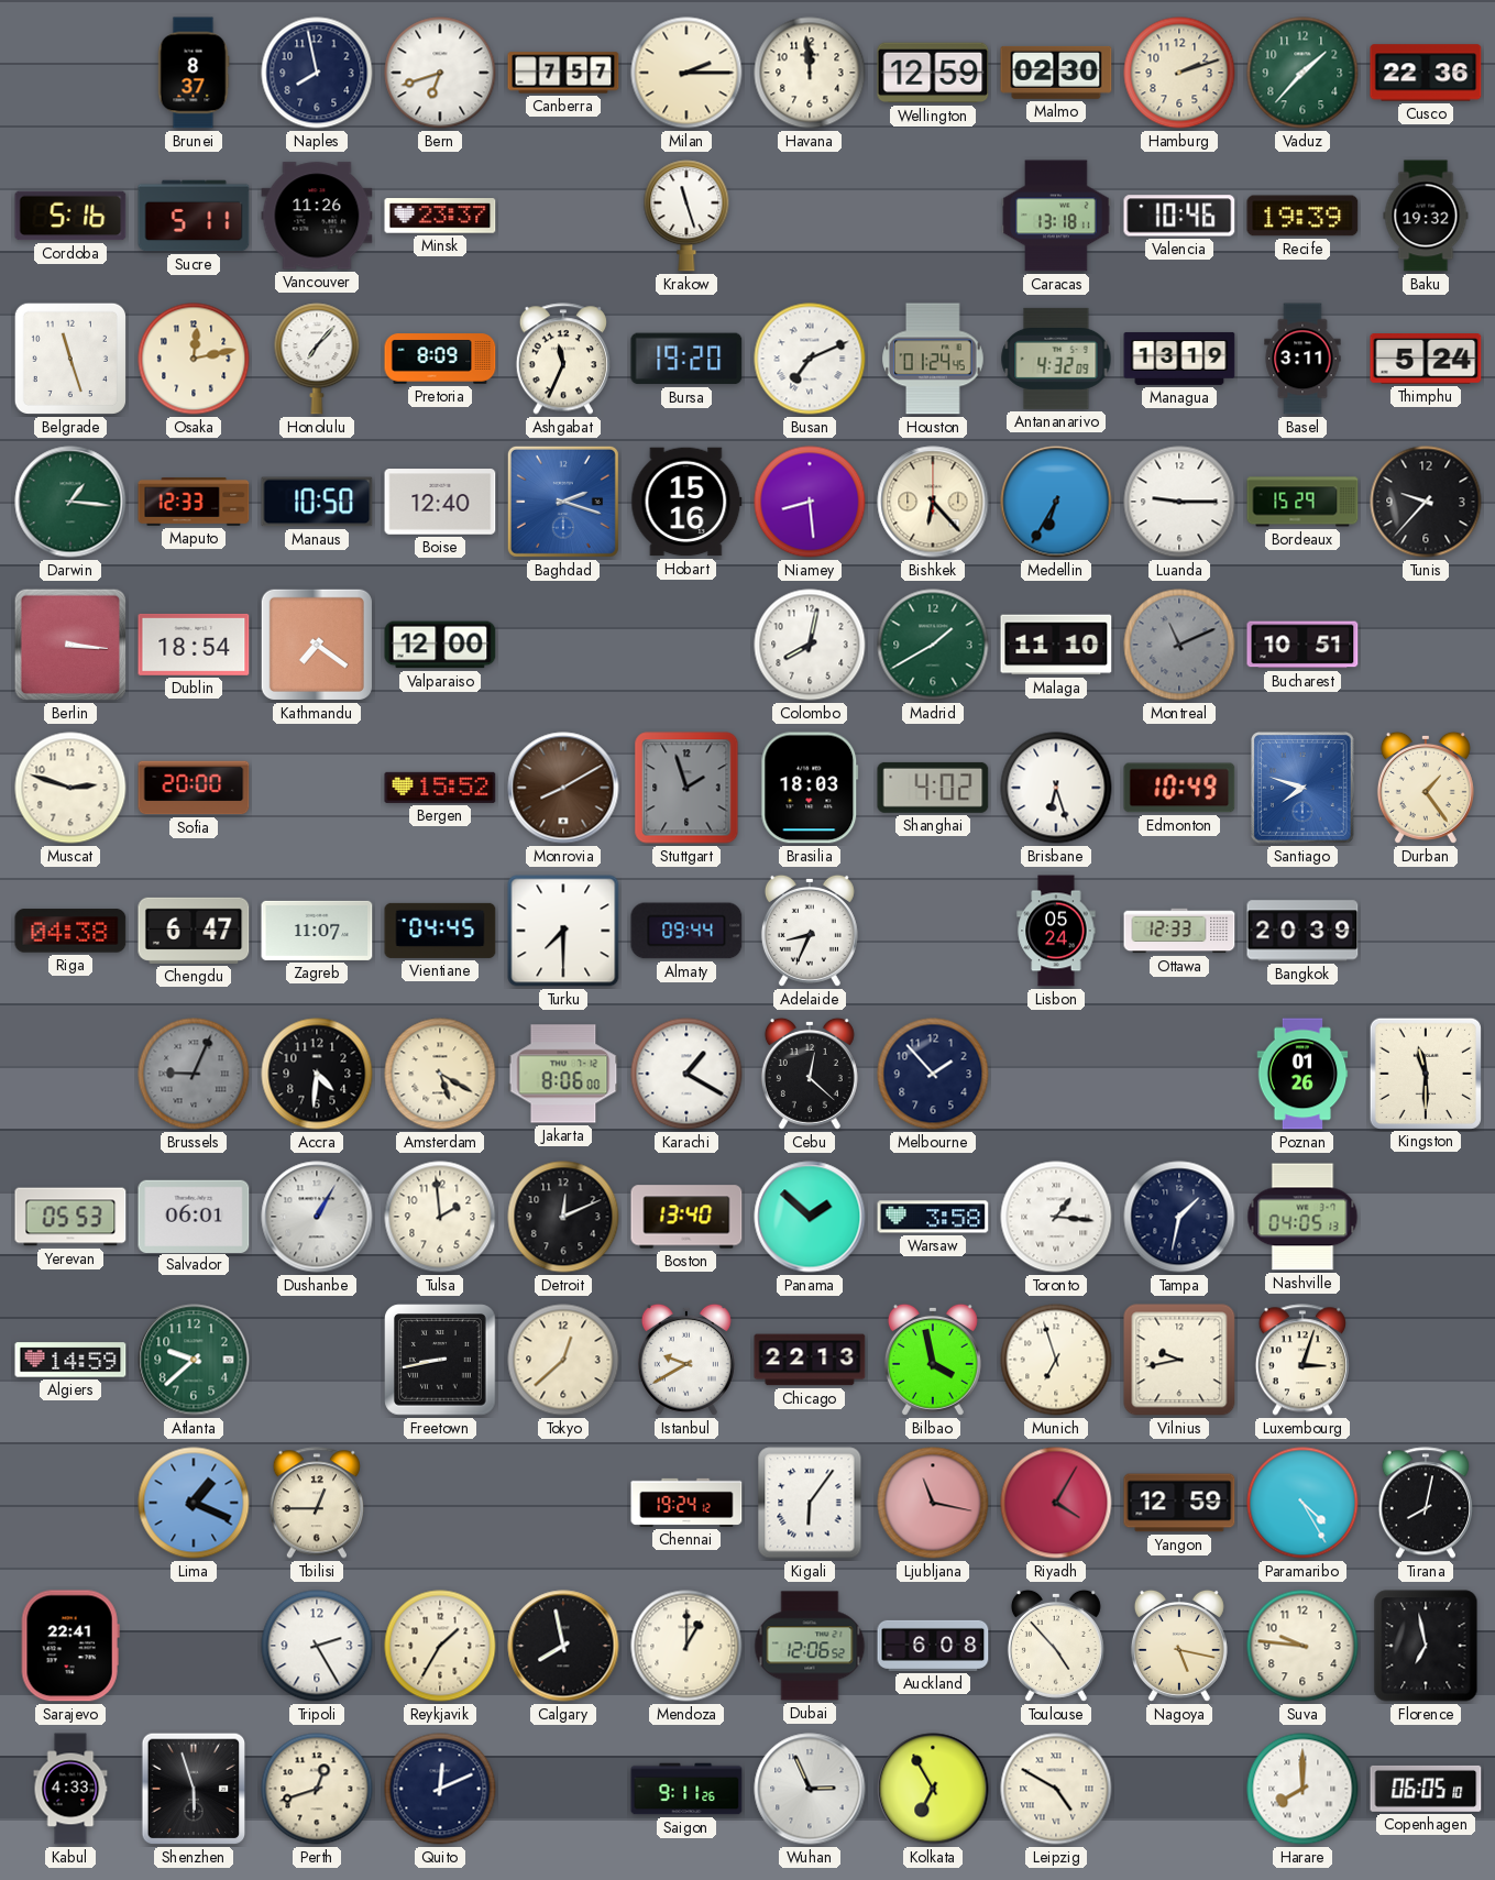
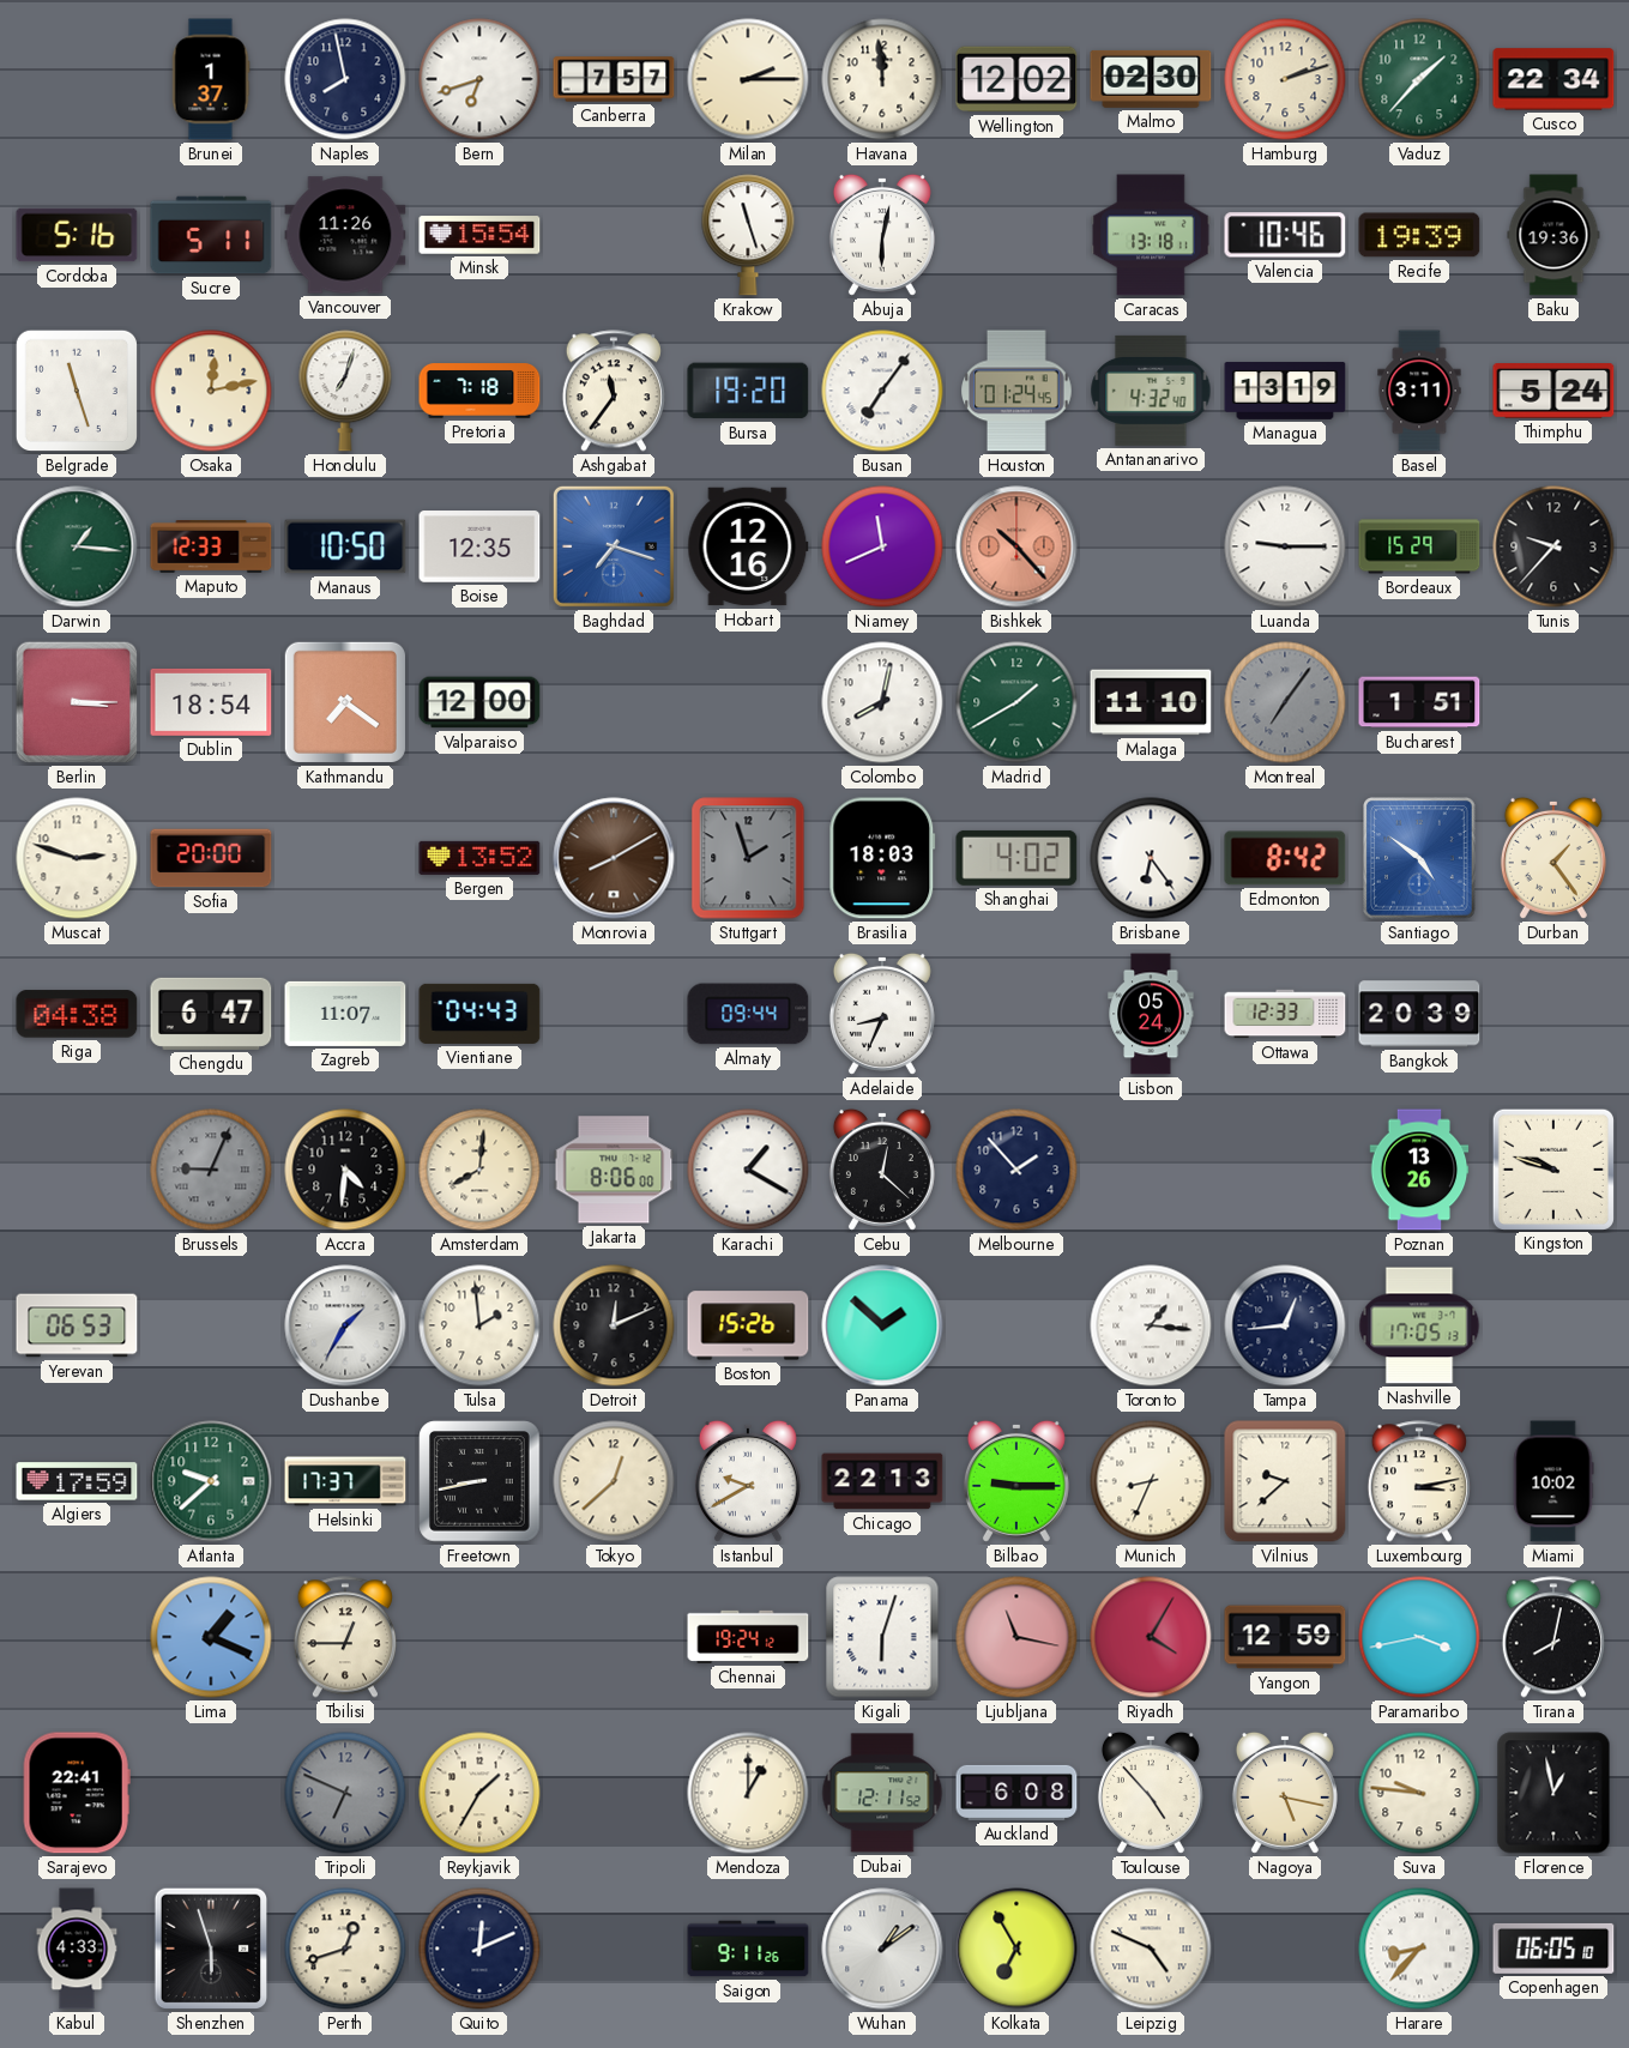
Brunei: 8:37 -> 1:37 (211, 79)
Wellington: 12:59 -> 12:02 (1016, 79)
Cusco: 22:36 -> 22:34 (1553, 79)
Minsk: 23:37 -> 15:54 (479, 235)
Abuja: none -> 6:02 (882, 235)
Baku: 19:32 -> 19:36 (1553, 235)
Honolulu: 7:07 -> 7:03 (345, 391)
Pretoria: 8:09 -> 7:18 (479, 391)
Ashgabat: 11:34 -> 11:36 (614, 391)
Busan: 7:11 -> 7:06 (882, 391)
Antananarivo: 4:32:09 -> 4:32:40 (1151, 391)
Boise: 12:40 -> 12:35 (479, 546)
Baghdad: 2:18 -> 7:18 (614, 546)
Hobart: 15:16 -> 12:16 (748, 546)
Niamey: 8:29 -> 11:41 (882, 546)
Bishkek: 6:23 -> 10:23 (1016, 546)
Bishkek dial: cream -> salmon (1016, 546)
Medellin: 6:35 -> none (1056, 502)
Berlin: 3:16 -> 3:15 (77, 702)
Montreal: 11:11 -> 7:06 (1285, 702)
Bucharest: 10:51 -> 1:51 (1419, 702)
Bergen: 15:52 -> 13:52 (479, 858)
Brisbane: 6:27 -> 6:24 (1151, 858)
Edmonton: 10:49 -> 8:42 (1285, 858)
Santiago: 7:48 -> 4:51 (1420, 859)
Vientiane: 04:45 -> 04:43 (479, 1014)
Turku: 7:30 -> none (563, 931)
Amsterdam: 5:20 -> 8:01 (479, 1170)
Poznan: 01:26 -> 13:26 (1419, 1170)
Kingston: 11:30 -> 9:48 (1552, 1168)
Yerevan: 05:53 -> 06:53 (77, 1325)
Salvador: 06:01 -> none (194, 1216)
Dushanbe: 1:05 -> 1:35 (345, 1325)
Boston: 13:40 -> 15:26 (748, 1325)
Warsaw: 3:58 -> none (933, 1217)
Tampa: 1:32 -> 12:44 (1285, 1325)
Nashville: 04:05 -> 17:05 (1419, 1325)
Algiers: 14:59 -> 17:59 (77, 1481)
Helsinki: none -> 17:37 (345, 1481)
Bilbao: 3:58 -> 9:15 (1016, 1481)
Munich: 6:57 -> 8:34 (1151, 1481)
Vilnius: 9:43 -> 9:38 (1285, 1481)
Luxembourg: 3:03 -> 3:13 (1419, 1481)
Miami: none -> 10:02 (1553, 1481)
Kigali: 6:06 -> 6:03 (882, 1637)
Paramaribo: 4:25 -> 3:43 (1419, 1637)
Tripoli: 2:25 -> 6:49 (345, 1793)
Tripoli dial: white -> grey (345, 1793)
Calgary: 7:58 -> none (563, 1646)
Dubai: 12:06 -> 12:11 (882, 1793)
Florence: 6:58 -> 12:58 (1553, 1793)
Wuhan: 2:56 -> 1:09 (882, 1949)
Leipzig: 4:50 -> 4:49 (1151, 1949)
Harare: 8:00 -> 8:37 (1419, 1949)
